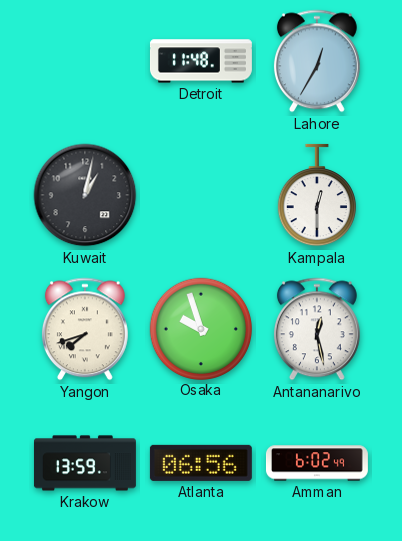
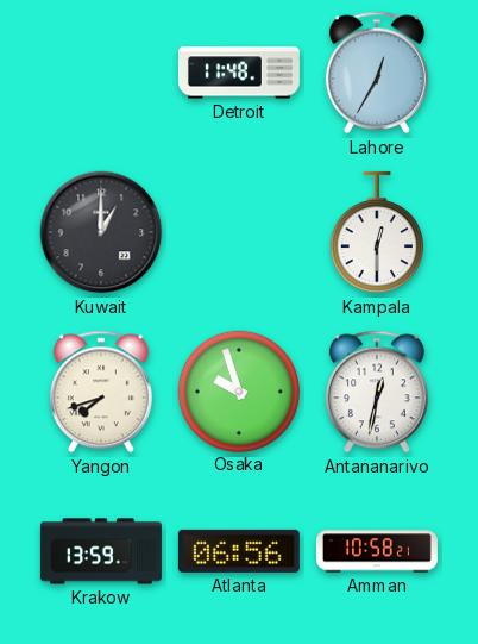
Kuwait: 1:02 -> 1:00 (101, 232)
Antananarivo: 12:28 -> 12:32 (377, 392)
Amman: 6:02 -> 10:58 (377, 551)
